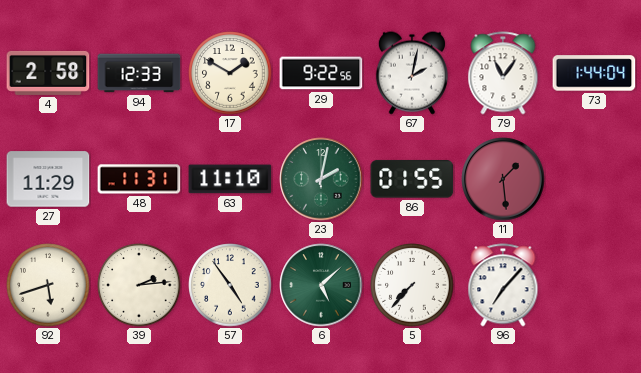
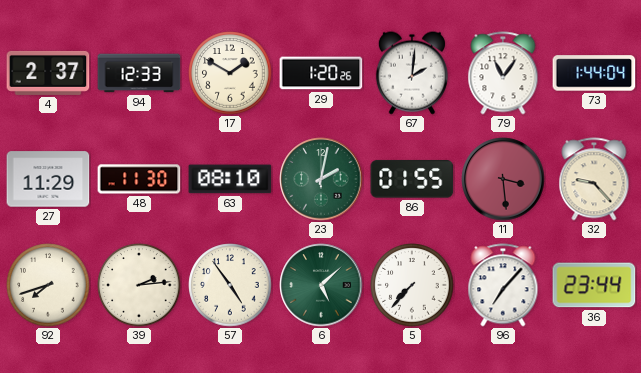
4: 2:58 -> 2:37 (48, 73)
29: 9:22 -> 1:20 (321, 73)
67: 2:02 -> 2:01 (412, 73)
48: 11:31 -> 11:30 (139, 179)
63: 11:10 -> 08:10 (230, 179)
11: 1:29 -> 3:29 (503, 179)
32: none -> 9:23 (594, 179)
92: 5:42 -> 7:42 (48, 285)
36: none -> 23:44 (594, 285)
